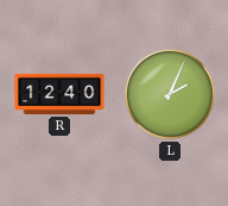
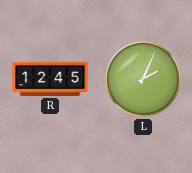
R: 12:40 -> 12:45 (50, 79)
